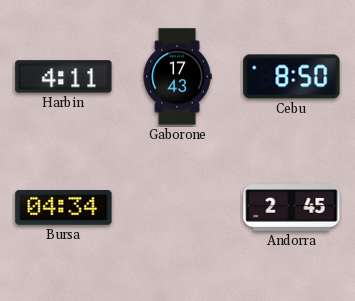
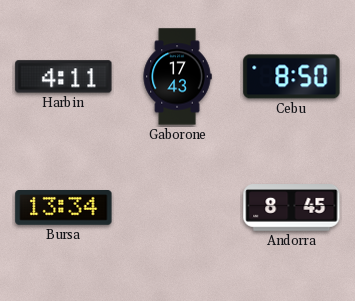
Bursa: 04:34 -> 13:34 (64, 208)
Andorra: 2:45 -> 8:45 (292, 208)
